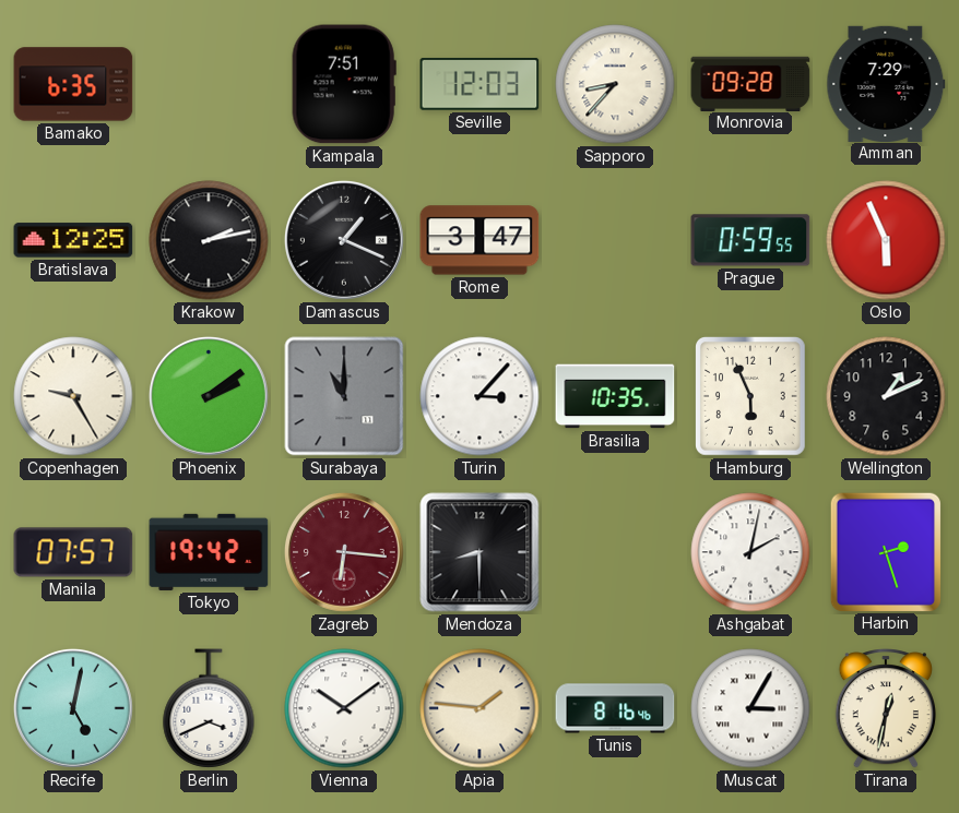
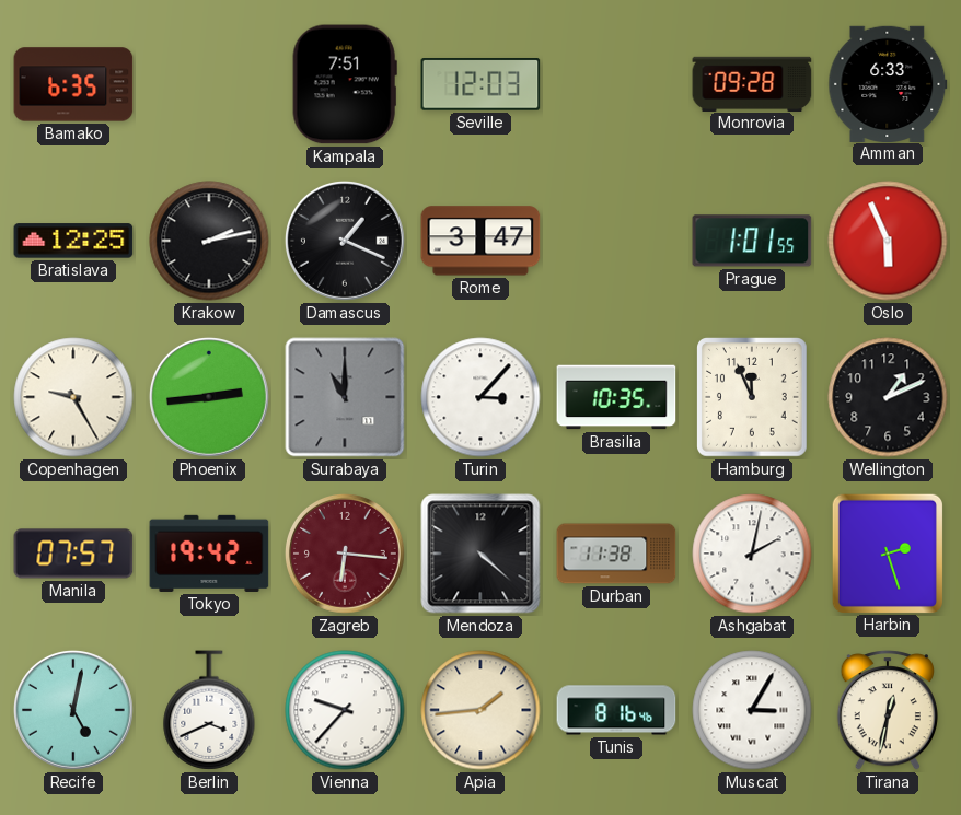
Sapporo: 8:37 -> none (615, 84)
Amman: 7:29 -> 6:33 (888, 83)
Prague: 0:59 -> 1:01 (752, 241)
Phoenix: 2:09 -> 2:44 (209, 397)
Hamburg: 5:56 -> 11:56 (753, 398)
Mendoza: 8:30 -> 4:22 (480, 554)
Durban: none -> 11:38 (616, 554)
Vienna: 10:09 -> 9:37 (345, 710)
Apia: 1:46 -> 1:44 (480, 710)
